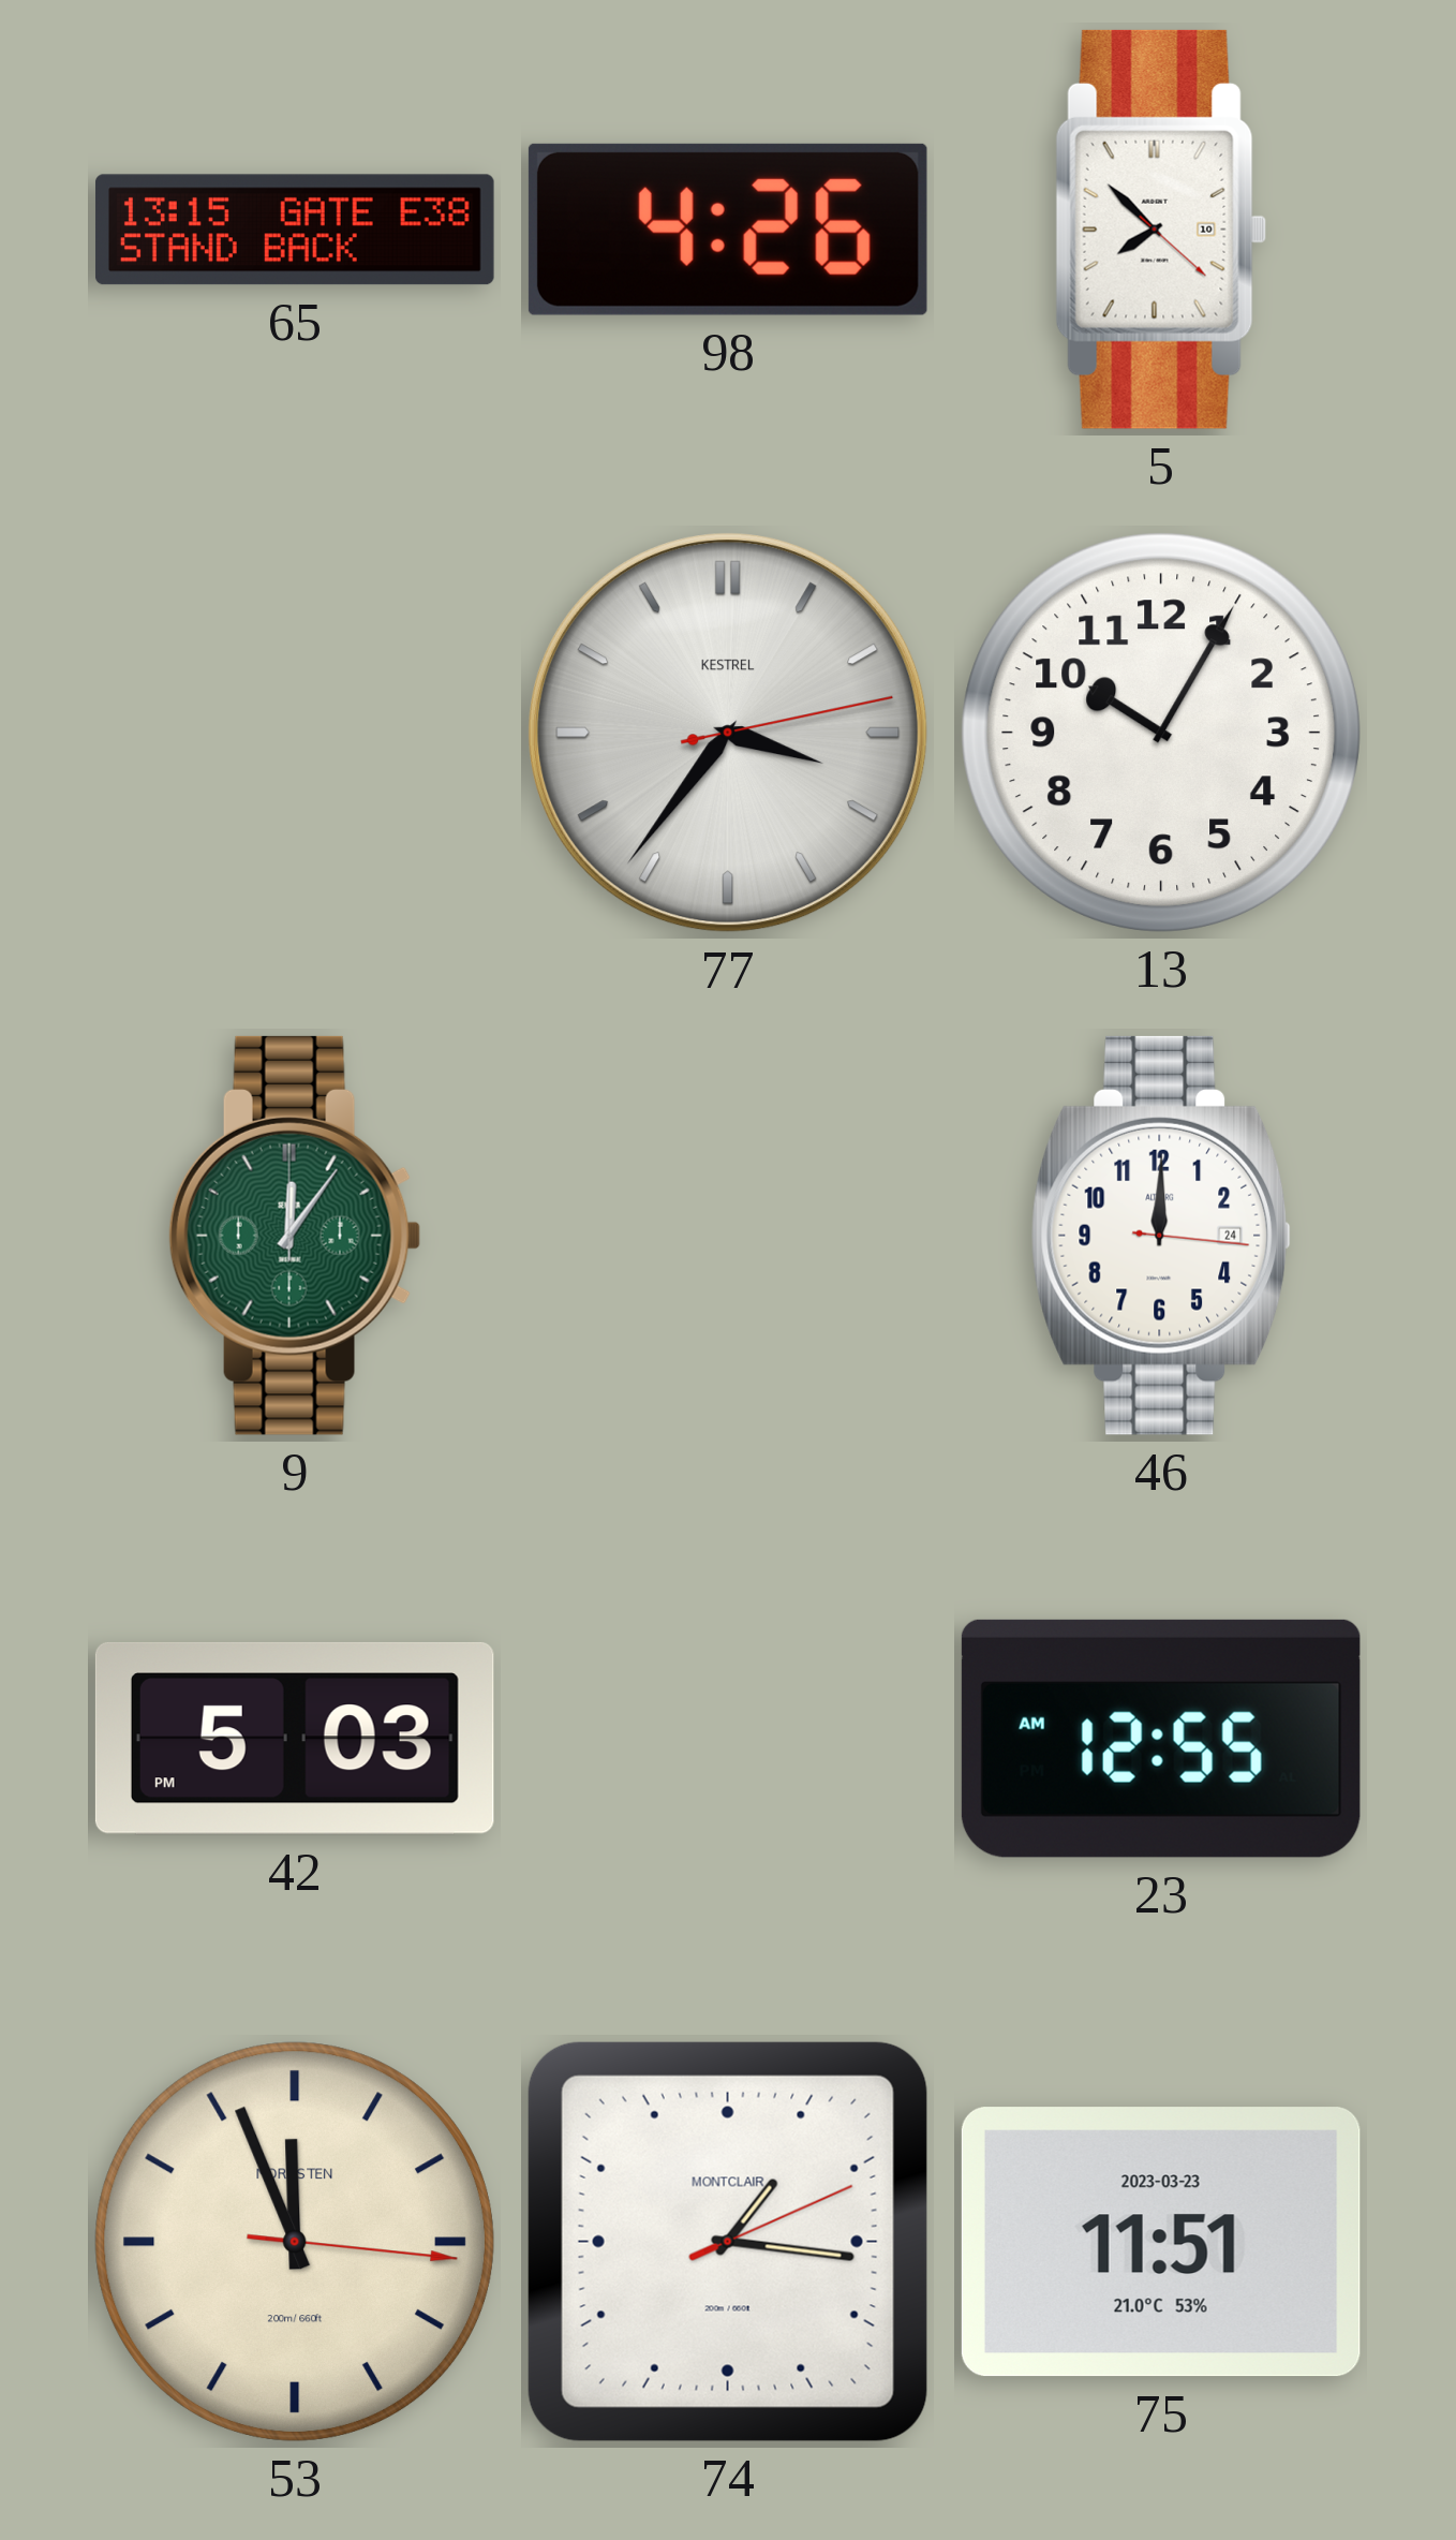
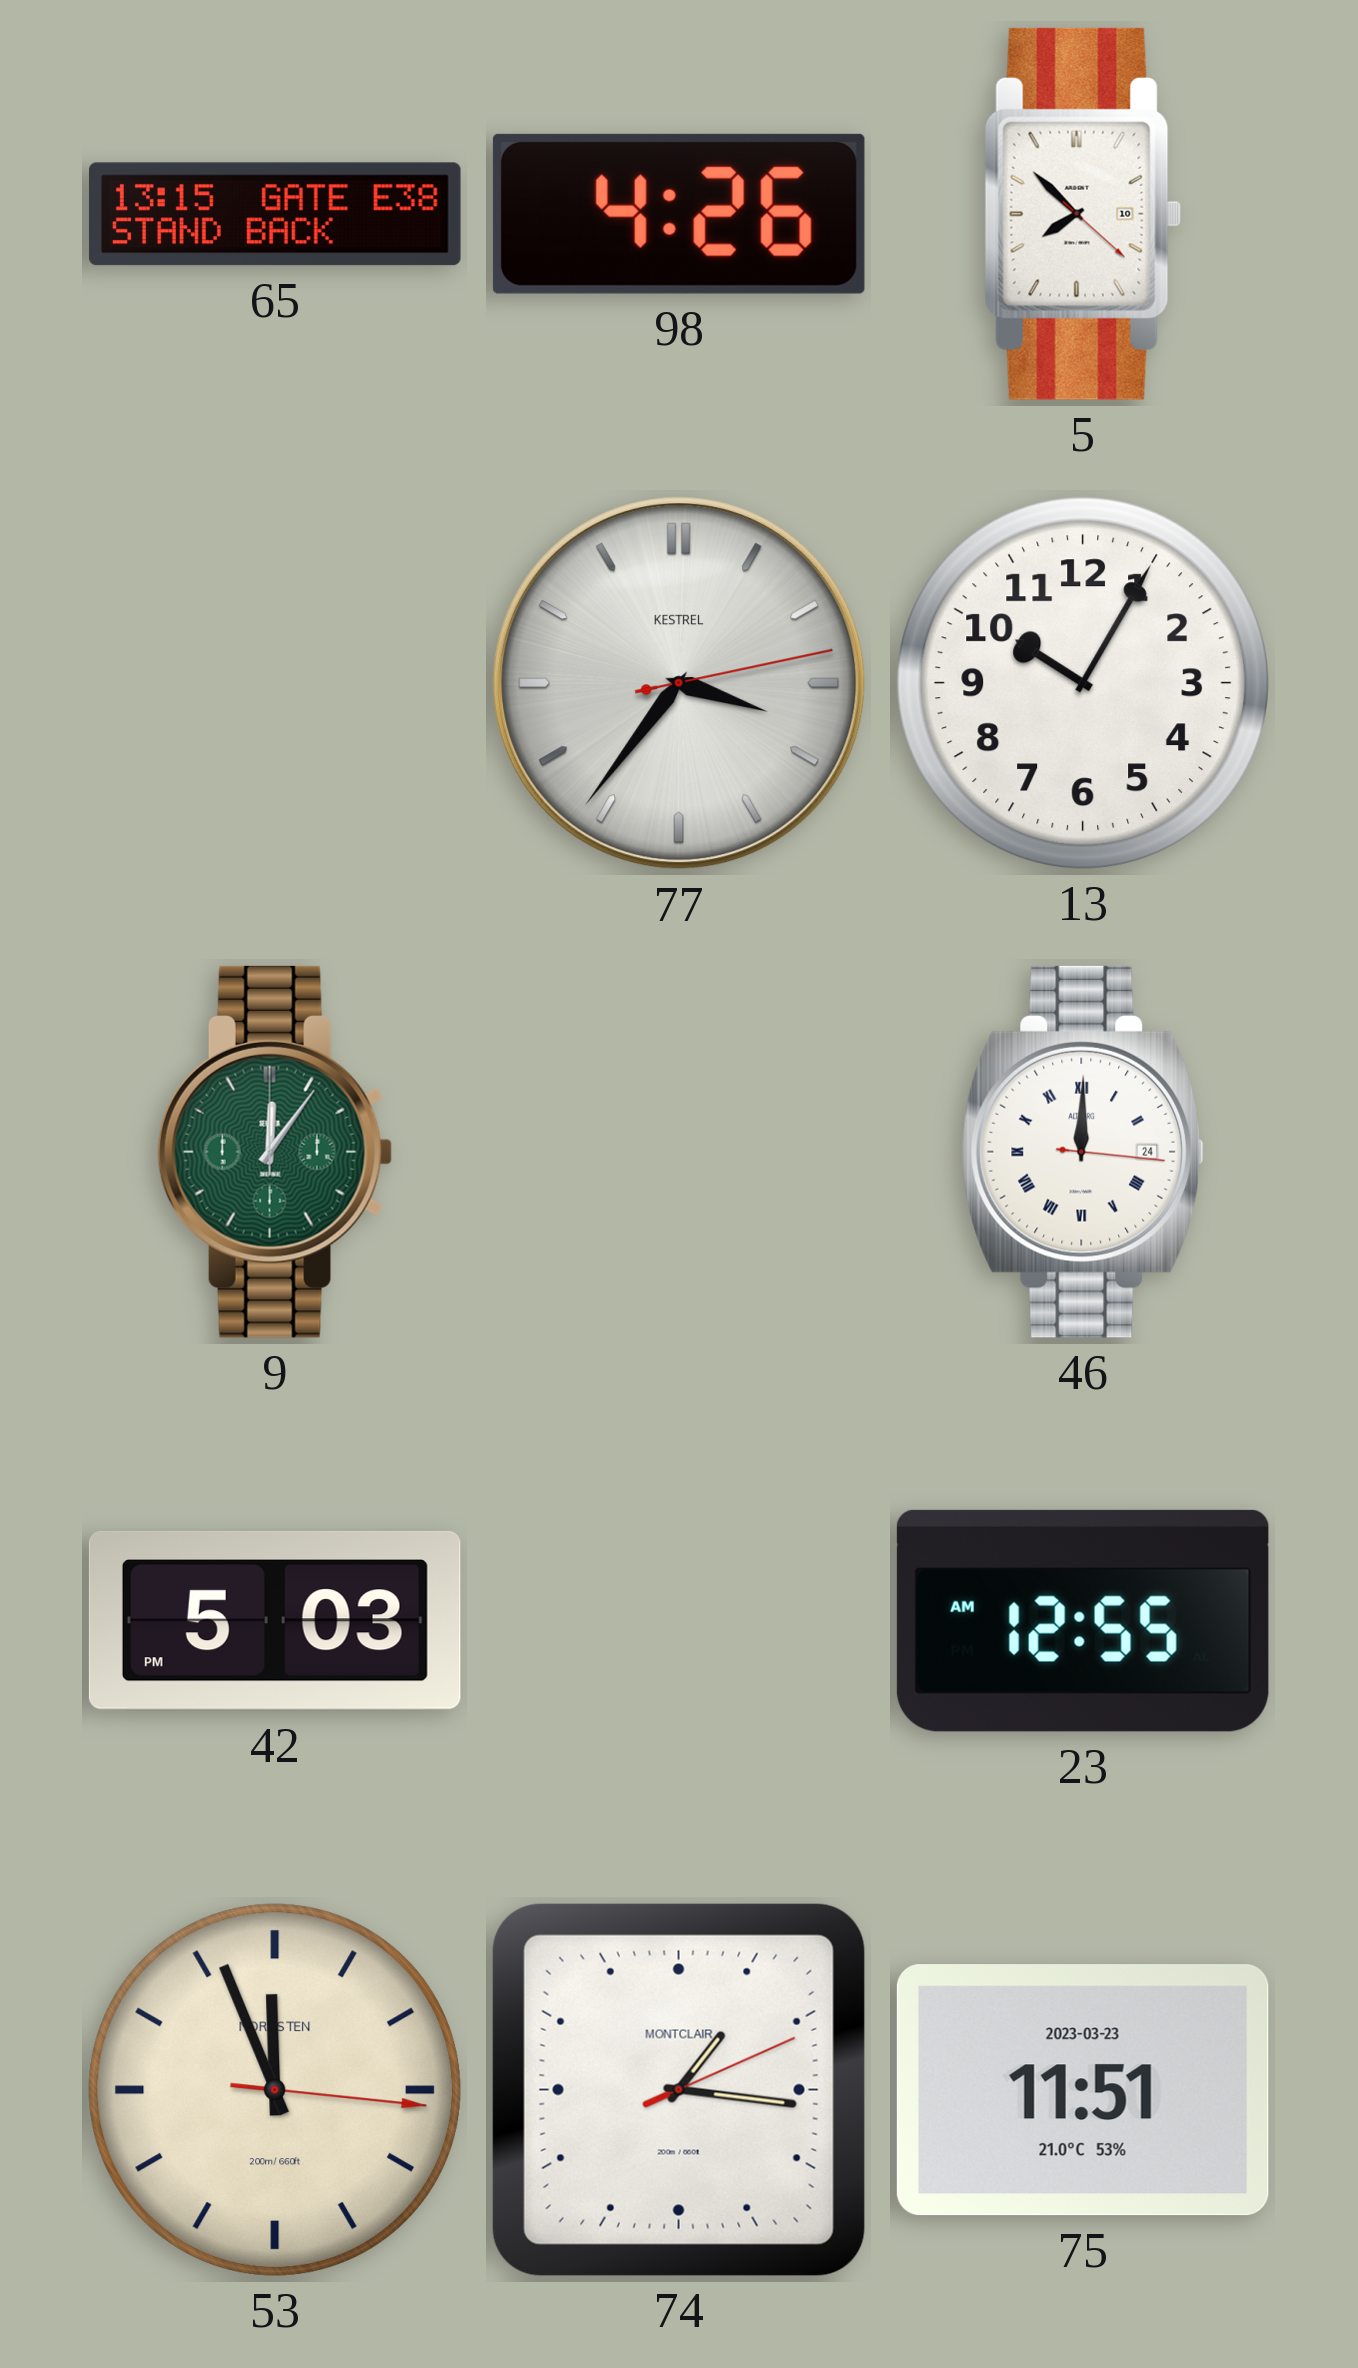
46 numerals: Arabic -> Roman (1083, 1152)
